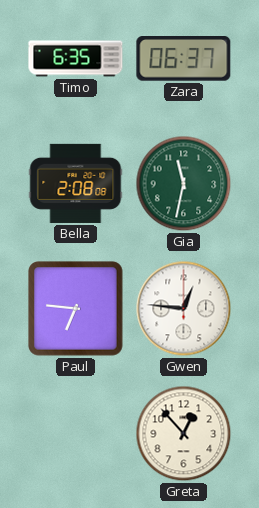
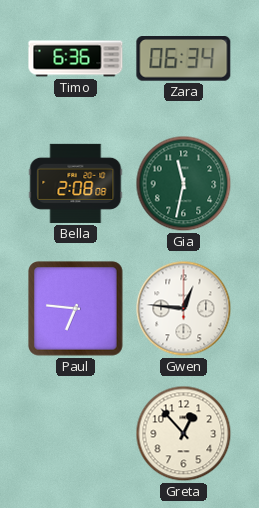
Timo: 6:35 -> 6:36 (76, 59)
Zara: 06:37 -> 06:34 (184, 59)
